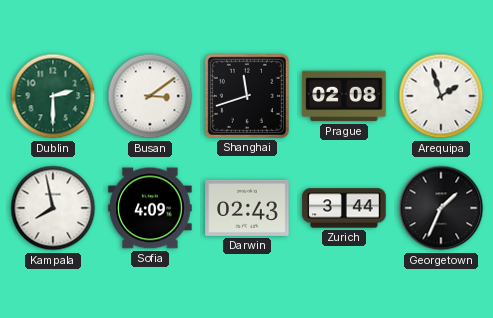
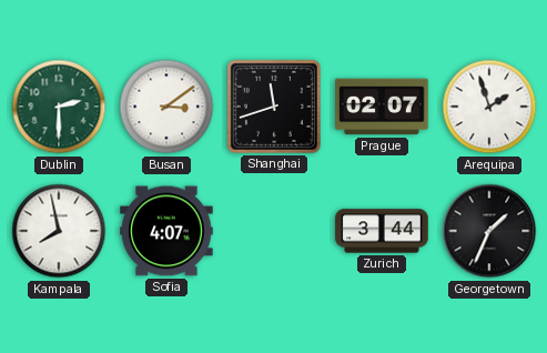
Prague: 02:08 -> 02:07 (382, 107)
Sofia: 4:09 -> 4:07 (166, 231)
Darwin: 02:43 -> none (247, 208)
